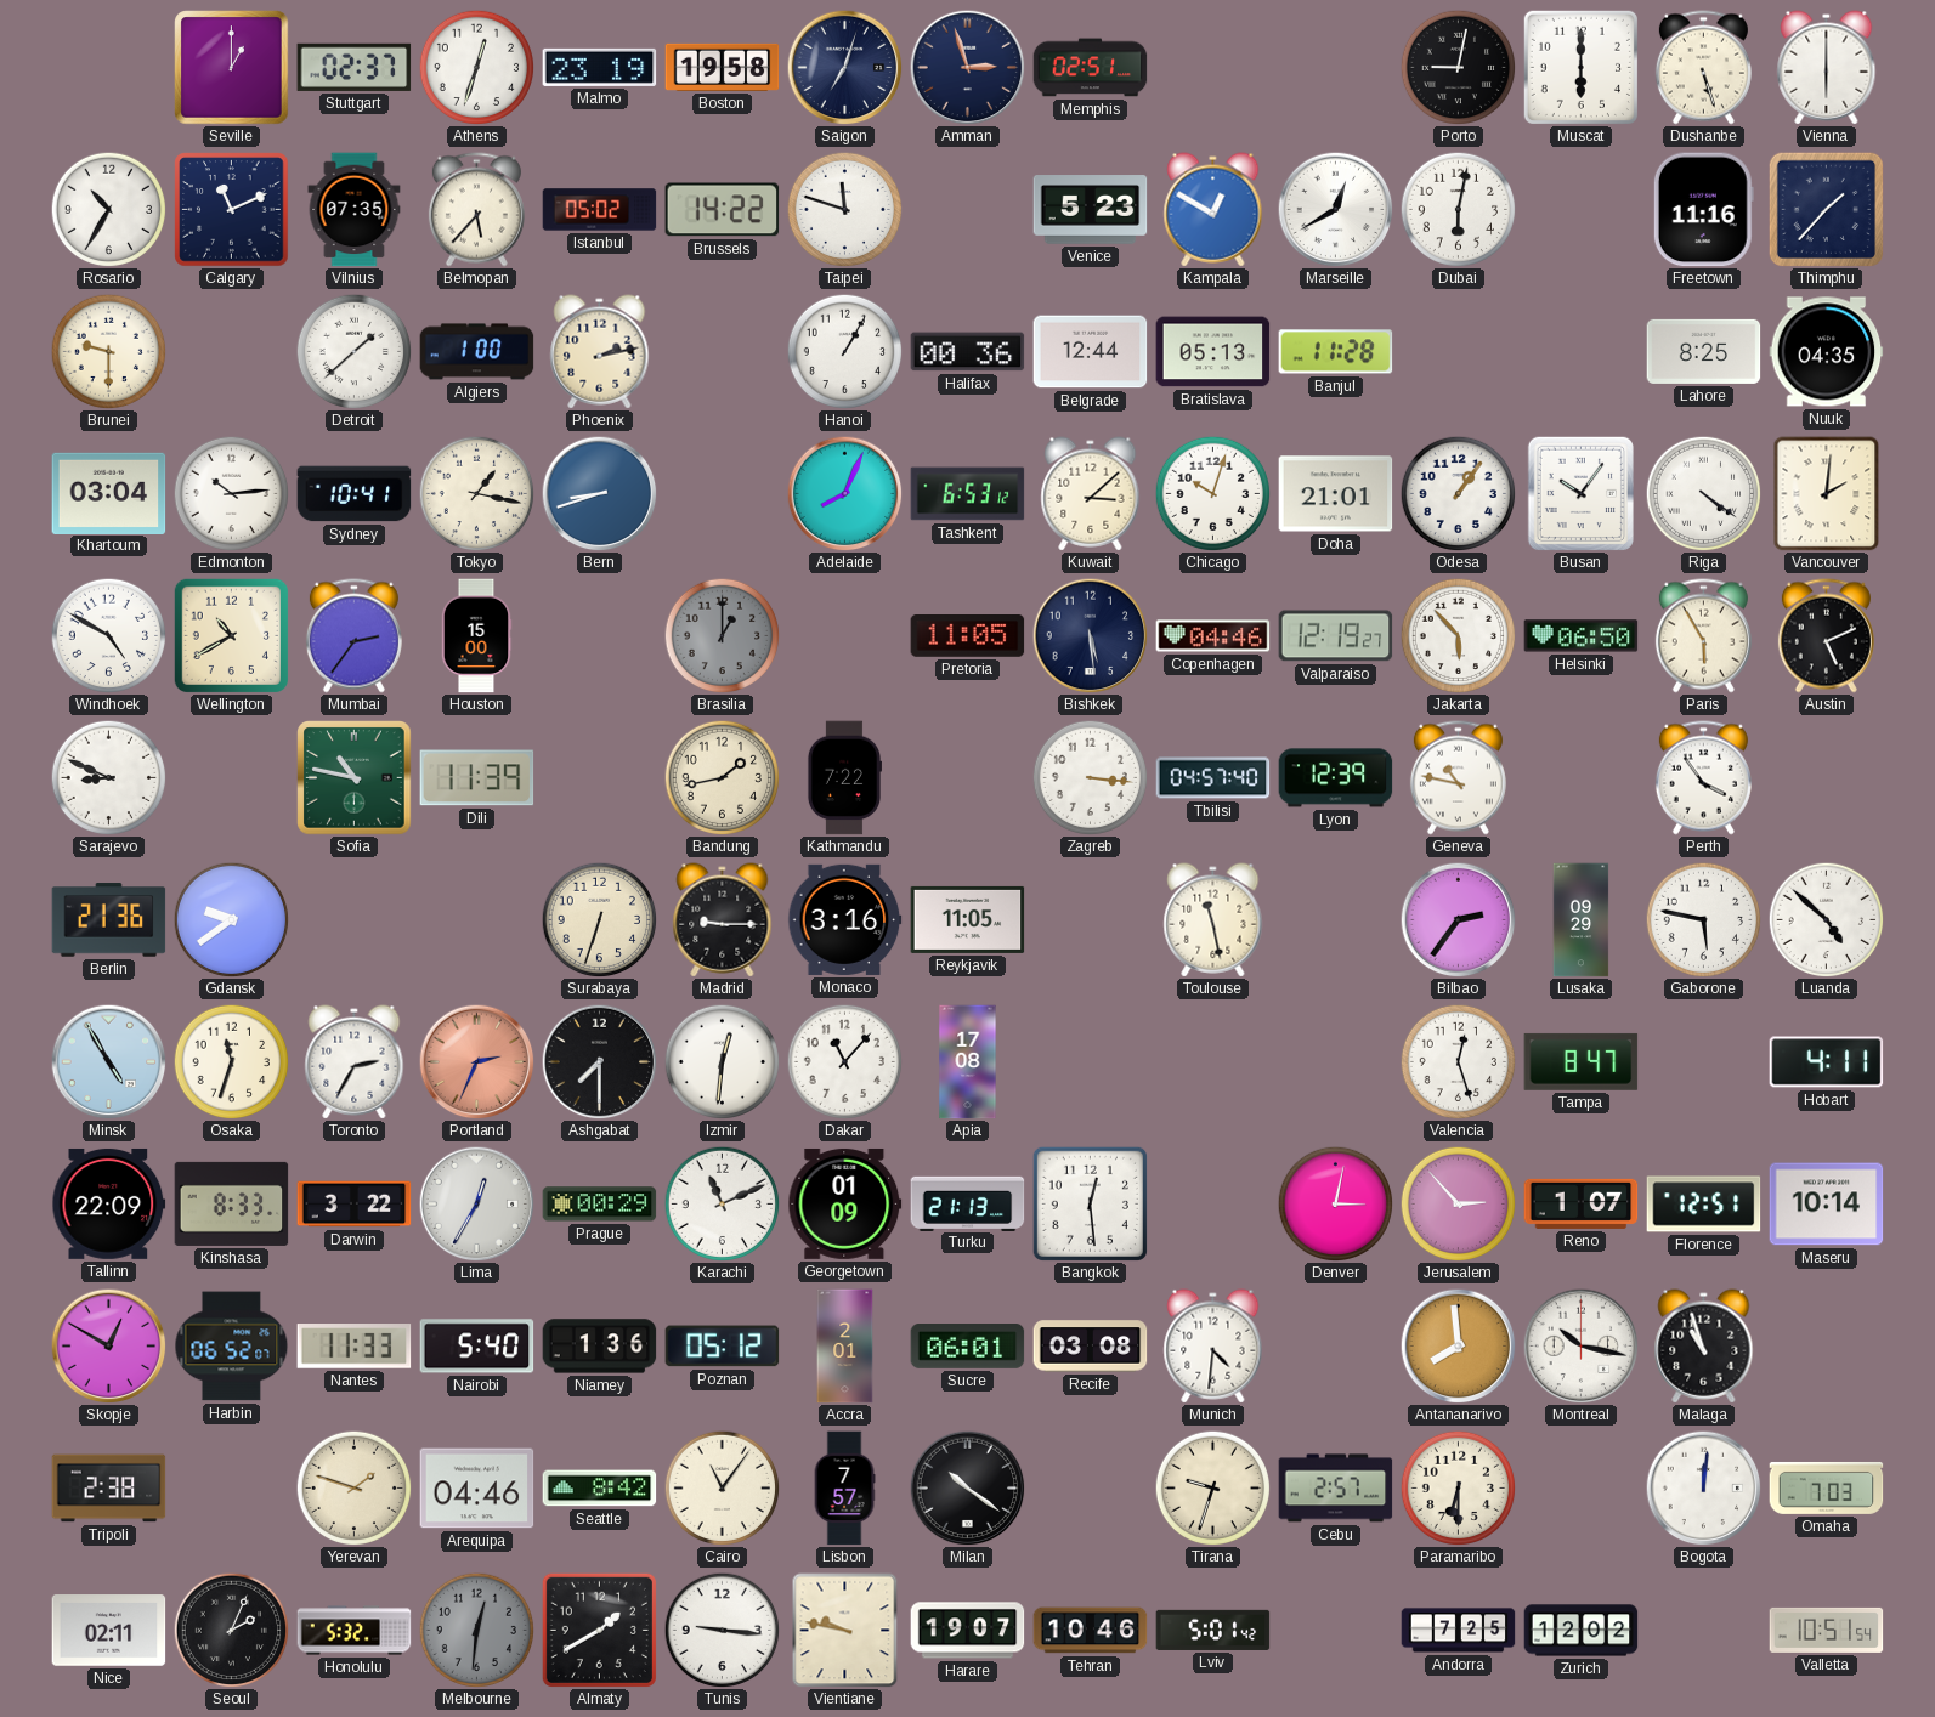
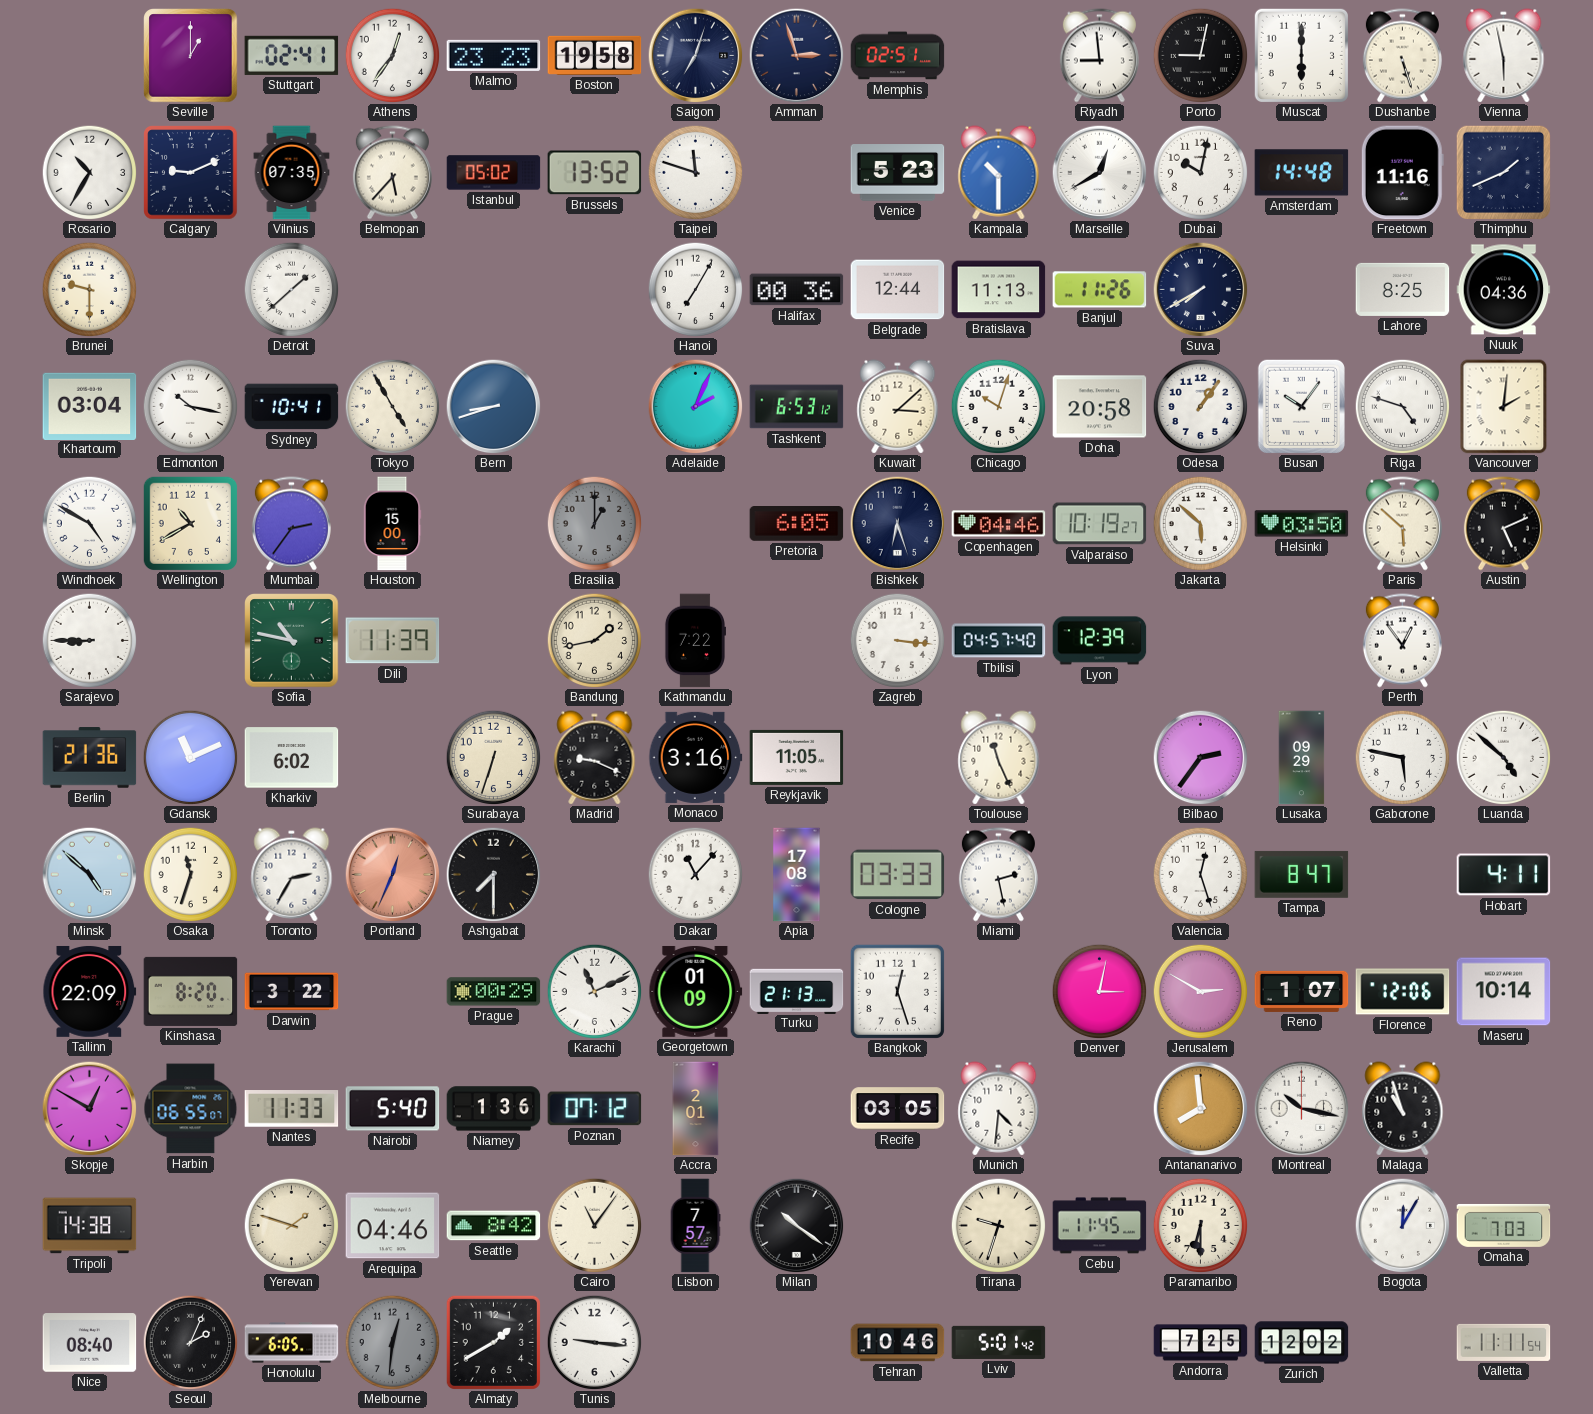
Stuttgart: 02:37 -> 02:41 (292, 55)
Athens: 12:33 -> 12:36 (392, 55)
Malmo: 23:19 -> 23:23 (494, 55)
Riyadh: none -> 8:59 (1099, 56)
Vienna: 6:00 -> 5:58 (1504, 56)
Calgary: 11:11 -> 9:11 (191, 173)
Brussels: 14:22 -> 13:52 (595, 173)
Kampala: 12:50 -> 10:30 (999, 173)
Dubai: 6:02 -> 10:02 (1200, 172)
Amsterdam: none -> 14:48 (1302, 173)
Thimphu: 1:37 -> 1:41 (1503, 172)
Algiers: 1:00 -> none (477, 352)
Phoenix: 2:13 -> none (600, 352)
Hanoi: 1:05 -> 7:05 (695, 289)
Bratislava: 05:13 -> 11:13 (999, 290)
Banjul: 11:28 -> 11:26 (1100, 290)
Suva: none -> 7:40 (1200, 289)
Nuuk: 04:35 -> 04:36 (1504, 290)
Edmonton: 10:14 -> 10:17 (190, 406)
Tokyo: 1:17 -> 4:55 (392, 406)
Adelaide: 8:04 -> 2:04 (695, 406)
Doha: 21:01 -> 20:58 (1100, 407)
Riga: 4:21 -> 4:48 (1402, 406)
Pretoria: 11:05 -> 6:05 (797, 524)
Bishkek: 5:29 -> 6:27 (897, 523)
Valparaiso: 12:19 -> 10:19 (1100, 524)
Jakarta: 5:53 -> 5:52 (1200, 523)
Helsinki: 06:50 -> 03:50 (1302, 524)
Paris: 5:55 -> 5:52 (1402, 524)
Sarajevo: 8:49 -> 8:45 (89, 640)
Geneva: 10:47 -> none (1458, 778)
Perth: 3:54 -> 12:54 (1402, 641)
Gdansk: 9:39 -> 11:11 (190, 757)
Kharkiv: none -> 6:02 (292, 758)
Madrid: 9:15 -> 9:19 (595, 758)
Toulouse: 11:28 -> 11:26 (999, 758)
Minsk: 4:55 -> 4:52 (89, 874)
Portland: 2:34 -> 12:34 (392, 874)
Izmir: 12:31 -> none (722, 1061)
Cologne: none -> 03:33 (898, 875)
Miami: none -> 2:28 (998, 875)
Kinshasa: 8:33 -> 8:20 (191, 991)
Lima: 12:35 -> none (476, 1203)
Bangkok: 12:29 -> 12:27 (897, 991)
Jerusalem: 2:53 -> 2:50 (1200, 991)
Florence: 12:51 -> 12:06 (1403, 992)
Harbin: 06:52 -> 06:55 (191, 1109)
Poznan: 05:12 -> 07:12 (595, 1109)
Sucre: 06:01 -> none (968, 1347)
Recife: 03:08 -> 03:05 (898, 1109)
Tripoli: 2:38 -> 14:38 (90, 1226)
Cebu: 2:57 -> 11:45 (1100, 1226)
Bogota: 12:01 -> 12:05 (1402, 1225)
Nice: 02:11 -> 08:40 (90, 1343)
Honolulu: 5:32 -> 6:05 (292, 1343)
Vientiane: 9:47 -> none (845, 1631)
Harare: 19:07 -> none (968, 1631)
Valletta: 10:51 -> 11:11 (1504, 1342)
